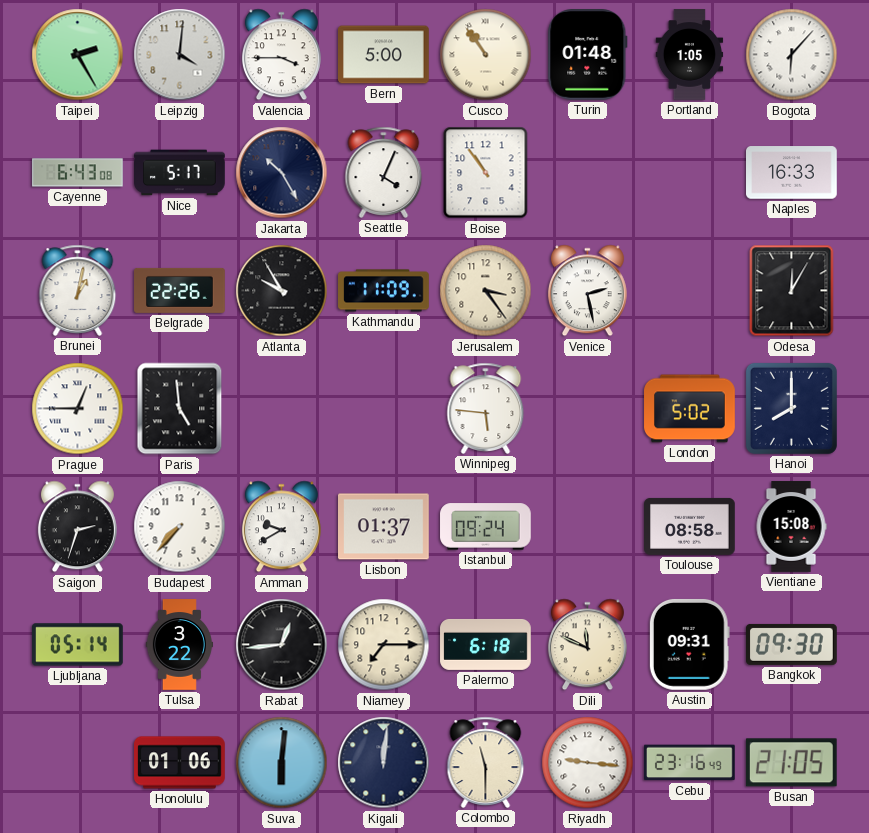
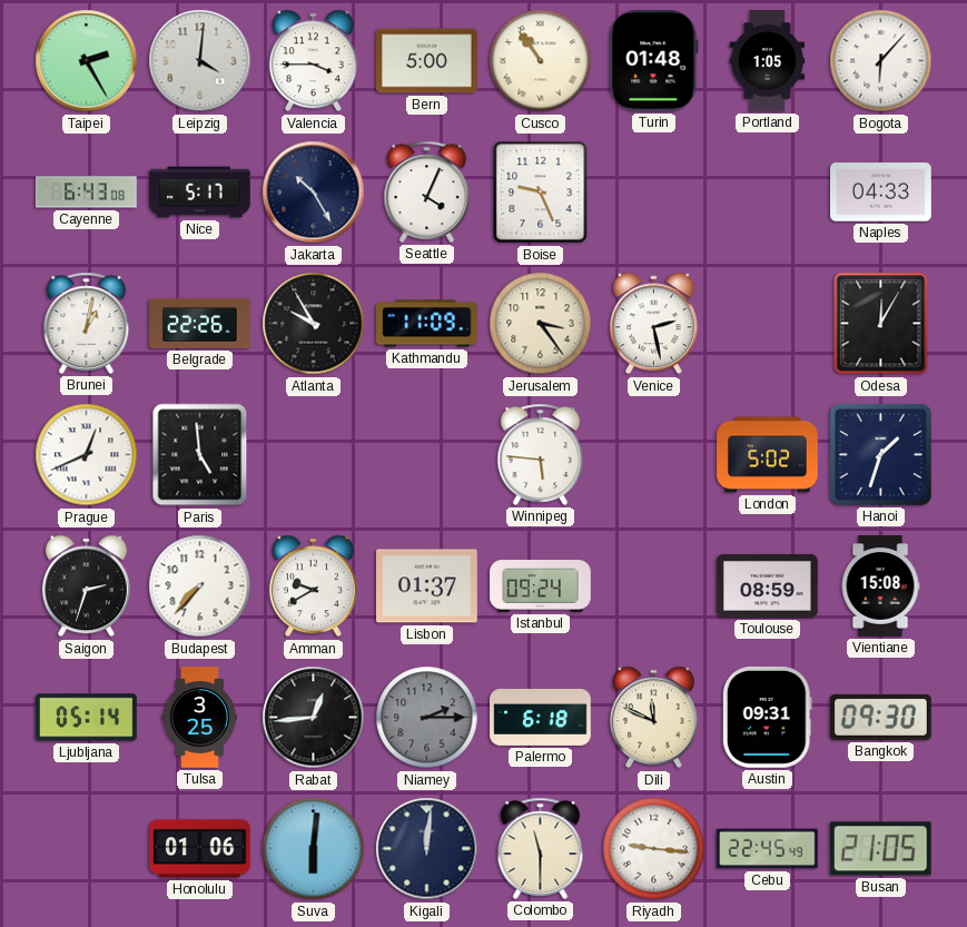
Boise: 10:54 -> 9:26 (541, 193)
Naples: 16:33 -> 04:33 (881, 193)
Prague: 12:45 -> 12:41 (87, 455)
Hanoi: 8:00 -> 1:33 (880, 454)
Toulouse: 08:58 -> 08:59 (768, 585)
Tulsa: 3:22 -> 3:25 (199, 718)
Niamey: 7:15 -> 2:15 (427, 718)
Niamey dial: cream -> grey (427, 718)
Cebu: 23:16 -> 22:45 (768, 849)
